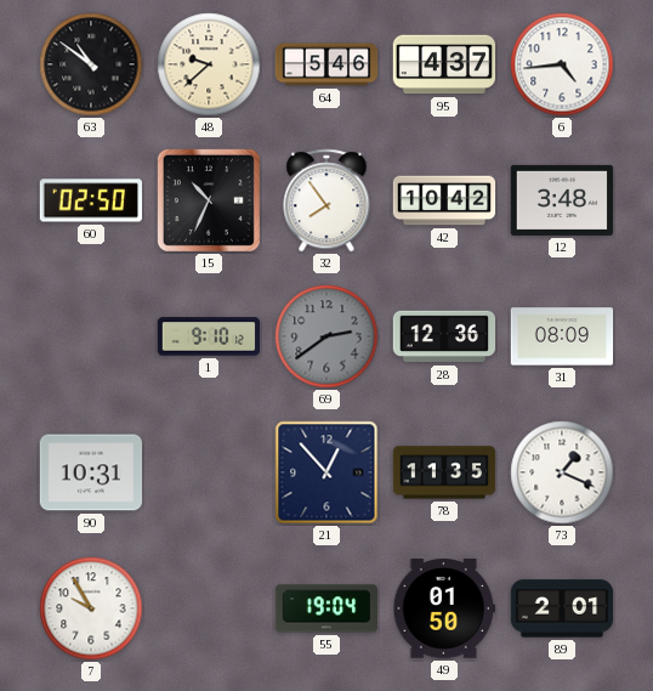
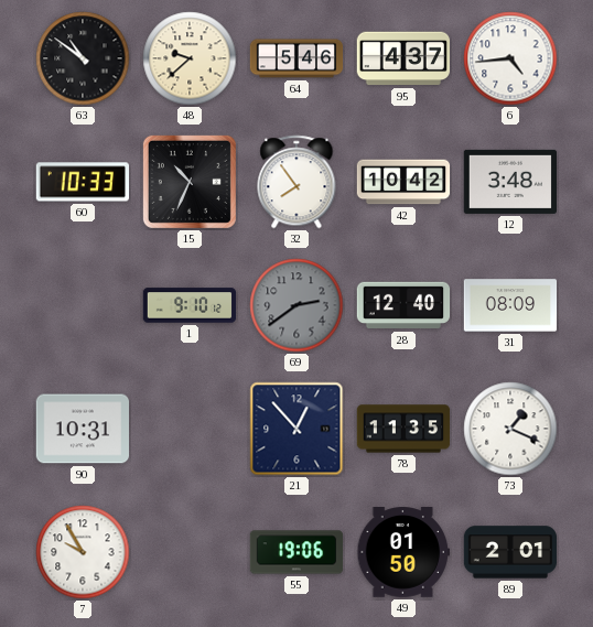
60: 02:50 -> 10:33 (82, 182)
28: 12:36 -> 12:40 (403, 305)
55: 19:04 -> 19:06 (296, 552)
